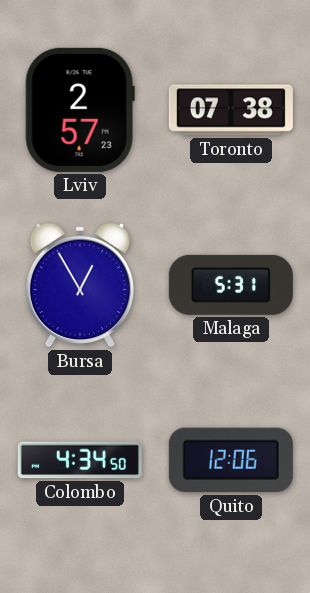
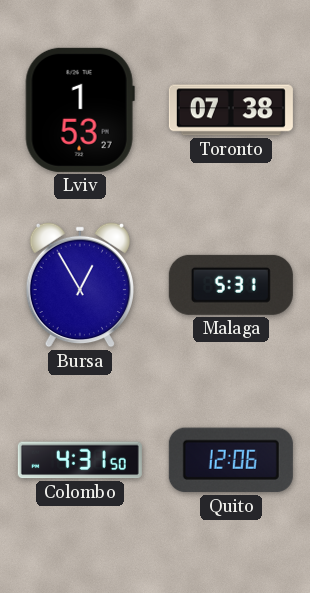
Lviv: 2:57 -> 1:53 (80, 110)
Colombo: 4:34 -> 4:31 (80, 460)
